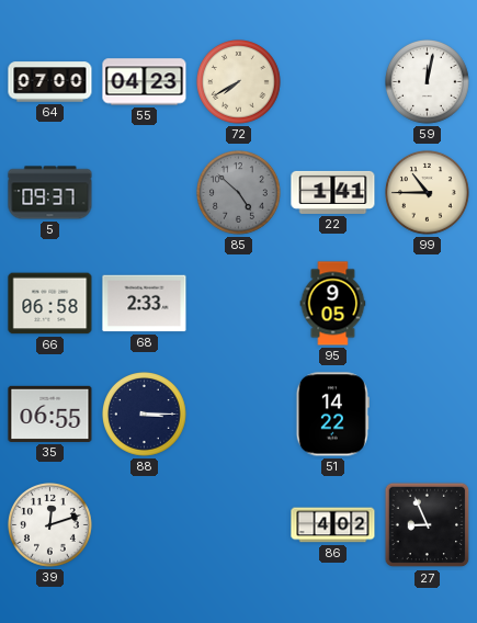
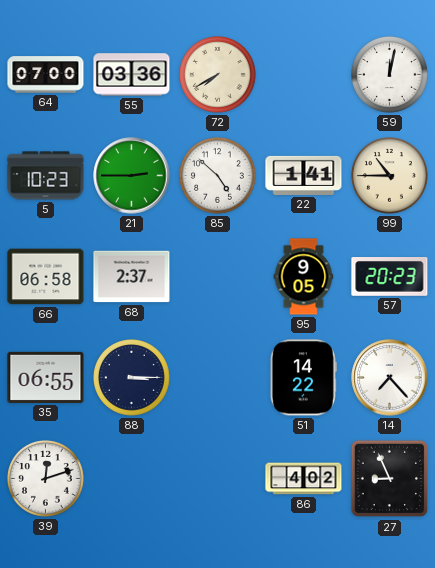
55: 04:23 -> 03:36 (132, 75)
5: 09:37 -> 10:23 (46, 176)
21: none -> 2:45 (132, 176)
85 dial: grey -> white (218, 176)
68: 2:33 -> 2:37 (132, 277)
57: none -> 20:23 (390, 277)
14: none -> 7:23 (390, 378)
